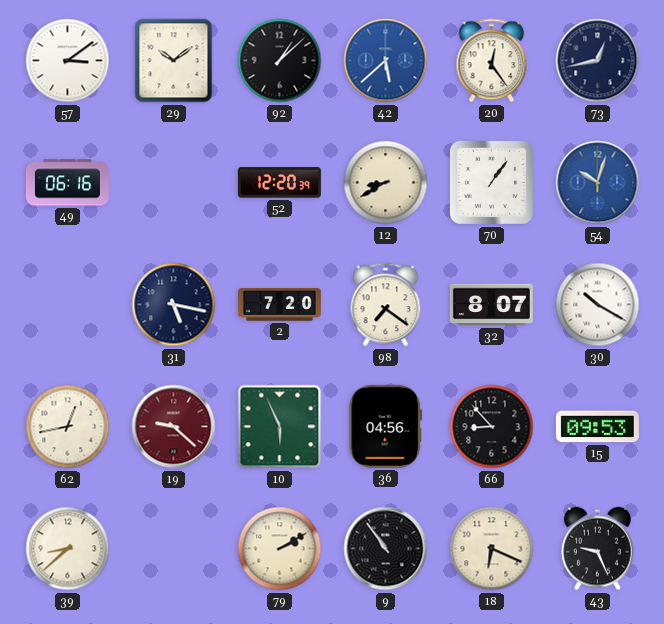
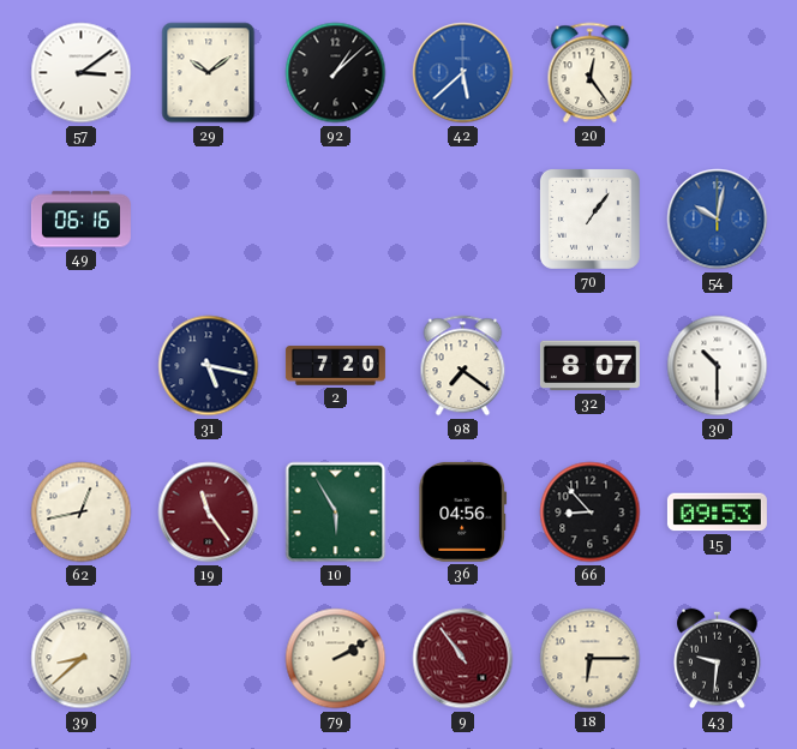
73: 12:43 -> none (598, 61)
52: 12:20 -> none (279, 183)
12: 8:40 -> none (386, 183)
54: 10:03 -> 10:02 (718, 220)
30: 10:20 -> 10:30 (718, 366)
19: 9:22 -> 11:24 (209, 513)
10: 5:56 -> 5:55 (336, 513)
9 dial: black -> burgundy (463, 659)
18: 6:19 -> 6:15 (591, 659)
43: 9:26 -> 9:31 (718, 659)
